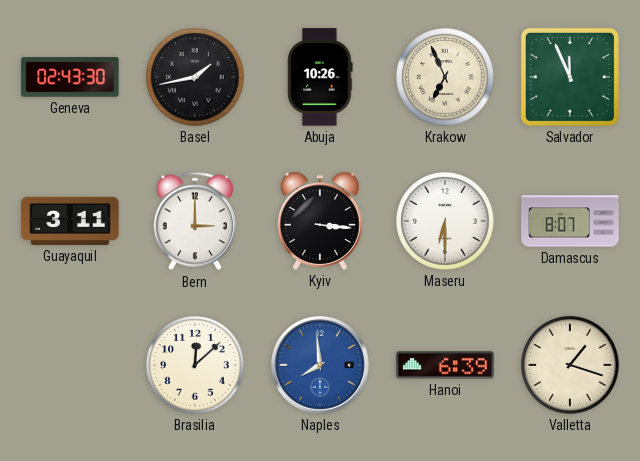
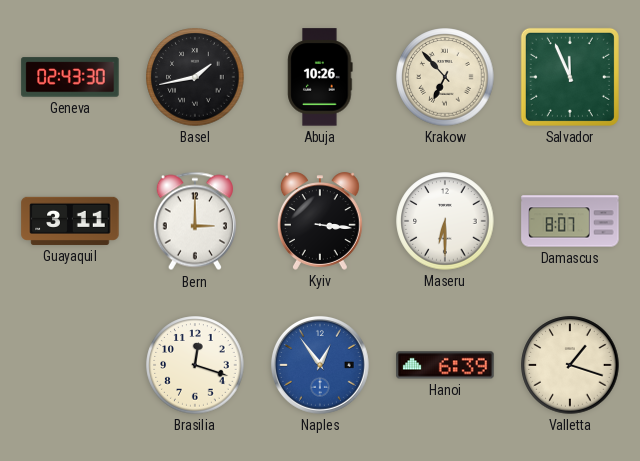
Krakow: 6:56 -> 6:53 (445, 77)
Brasilia: 12:08 -> 12:18 (195, 365)
Naples: 7:59 -> 12:54 (320, 365)
